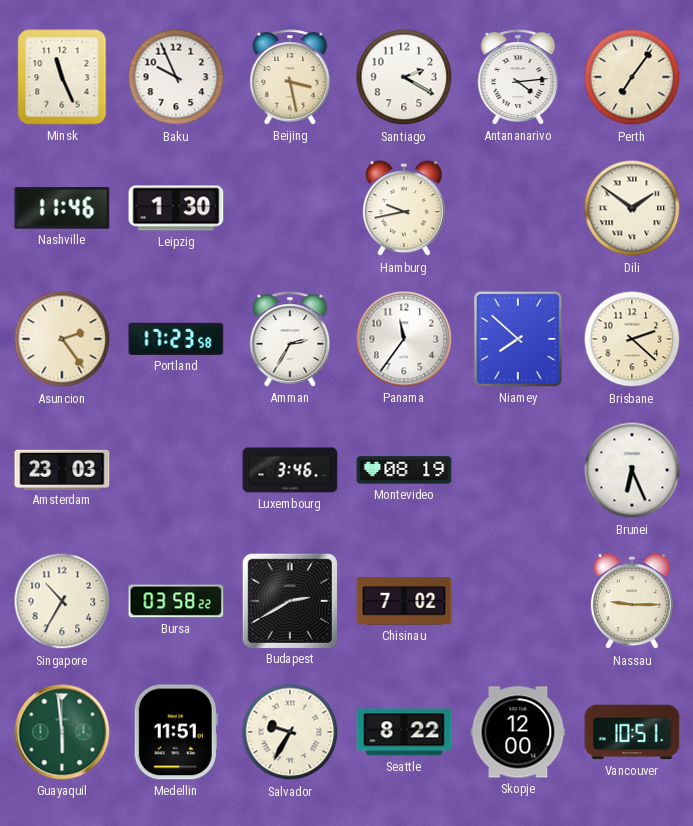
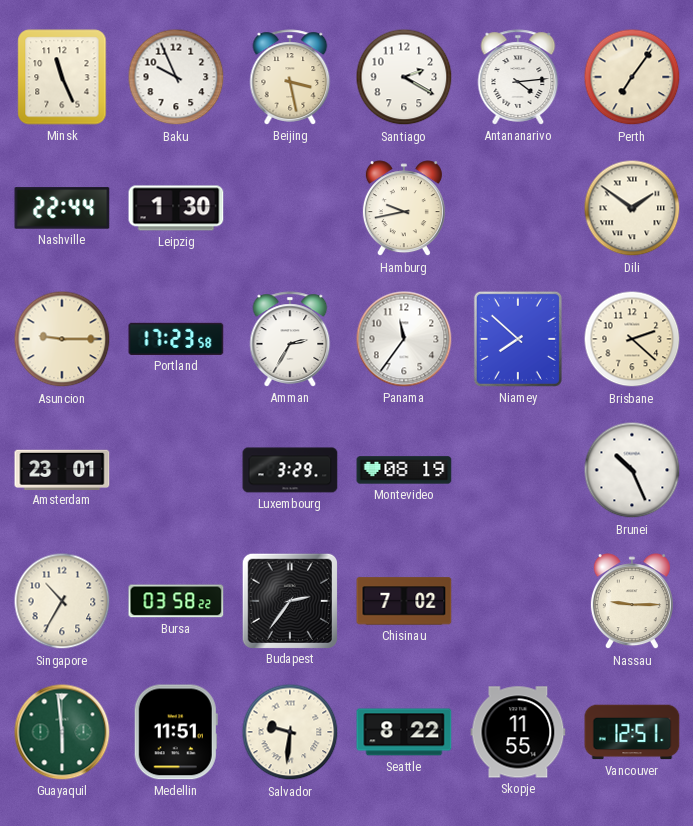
Nashville: 11:46 -> 22:44 (62, 208)
Asuncion: 2:24 -> 9:15 (62, 339)
Amsterdam: 23:03 -> 23:01 (62, 469)
Luxembourg: 3:46 -> 3:29 (290, 470)
Brunei: 6:26 -> 10:26 (632, 470)
Budapest: 2:40 -> 2:36 (289, 600)
Salvador: 9:35 -> 9:31 (290, 732)
Skopje: 12:00 -> 11:55 (518, 732)
Vancouver: 10:51 -> 12:51 (632, 732)
